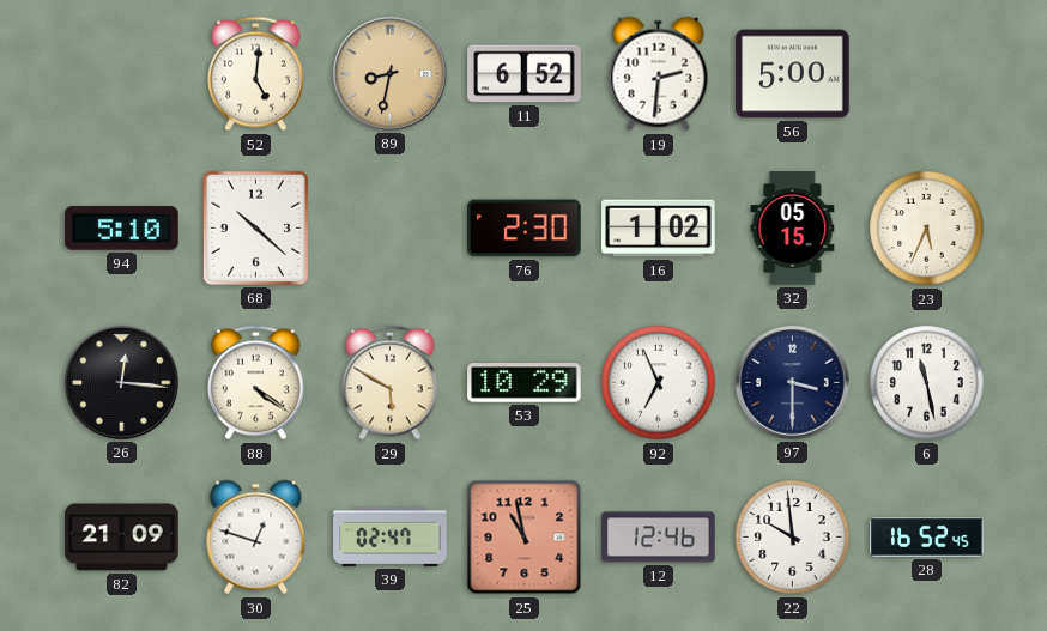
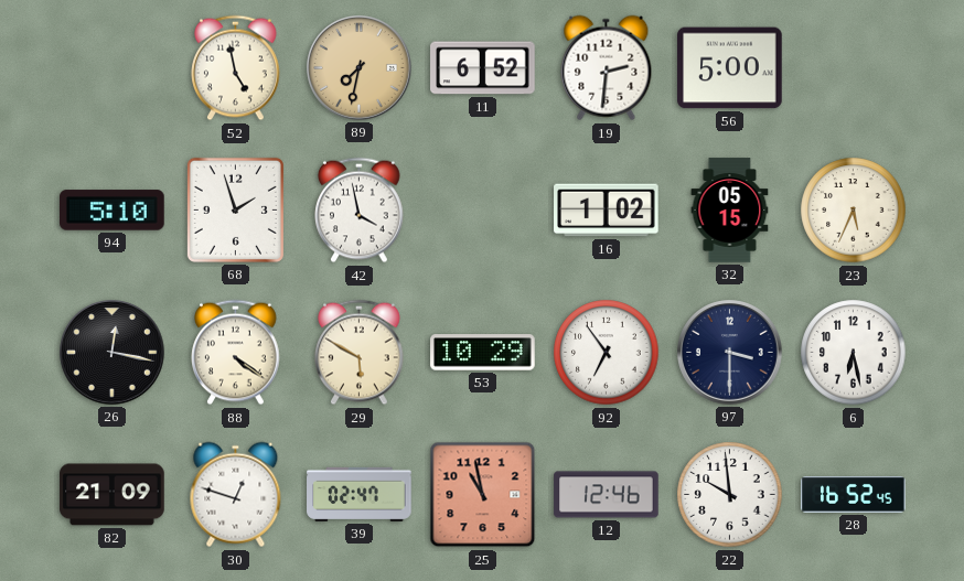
52: 5:01 -> 4:58 (236, 68)
89: 8:32 -> 7:32 (360, 68)
68: 10:22 -> 1:57 (235, 209)
42: none -> 3:58 (360, 211)
76: 2:30 -> none (525, 229)
26: 12:16 -> 12:17 (113, 353)
92: 6:56 -> 6:54 (607, 353)
6: 11:28 -> 6:28 (854, 353)
